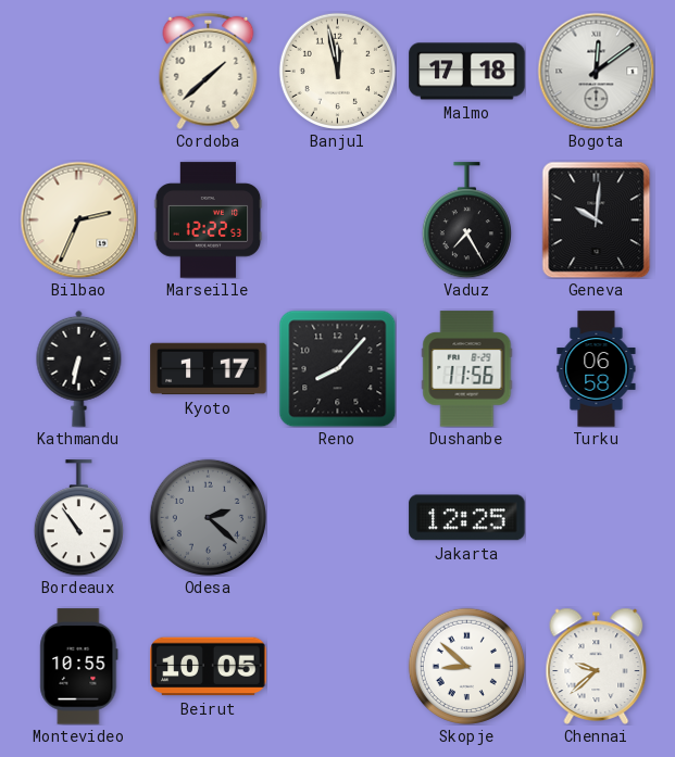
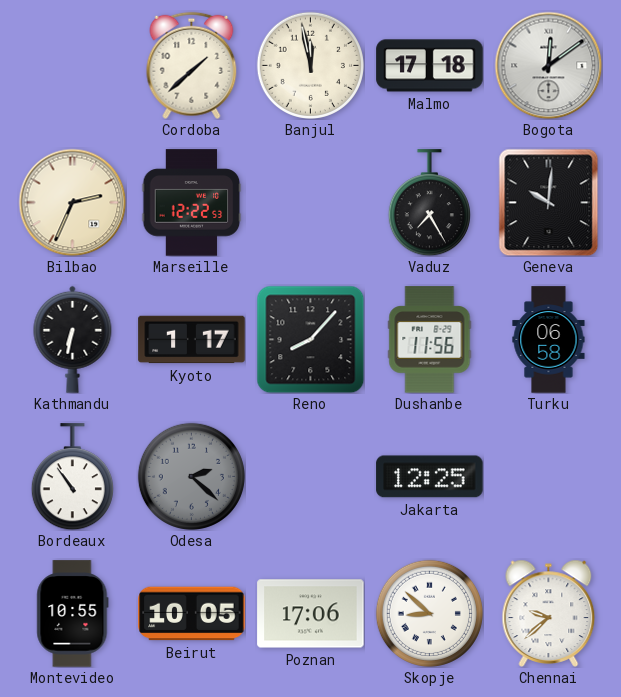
Poznan: none -> 17:06 (311, 614)
